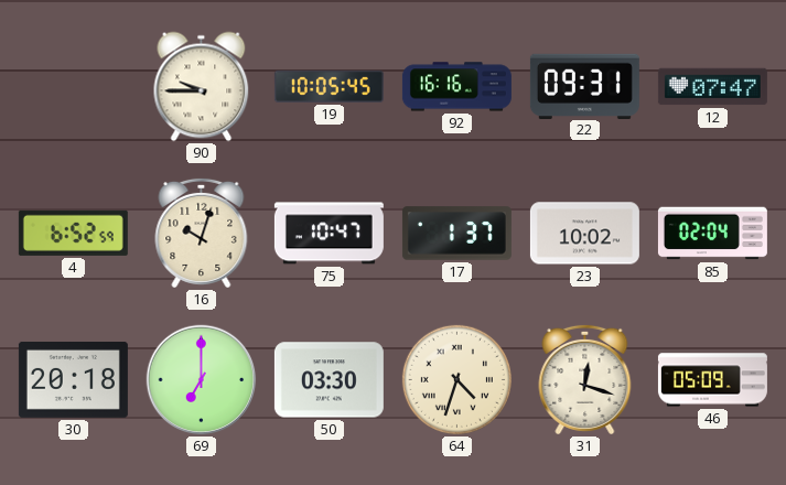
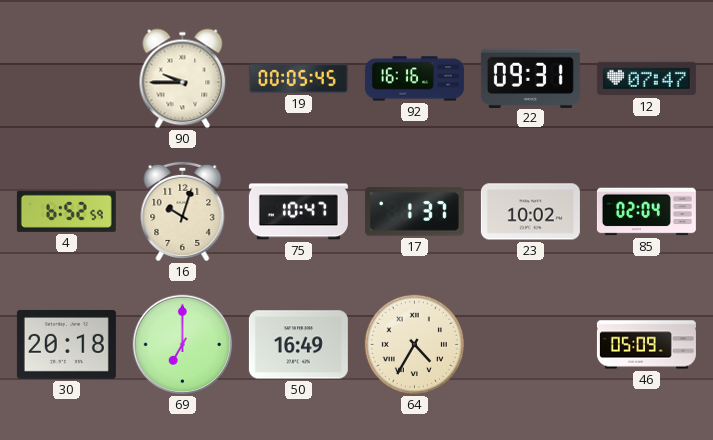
19: 10:05 -> 00:05 (298, 78)
50: 03:30 -> 16:49 (298, 345)
64: 4:33 -> 4:35 (414, 344)
31: 12:18 -> none (585, 379)
